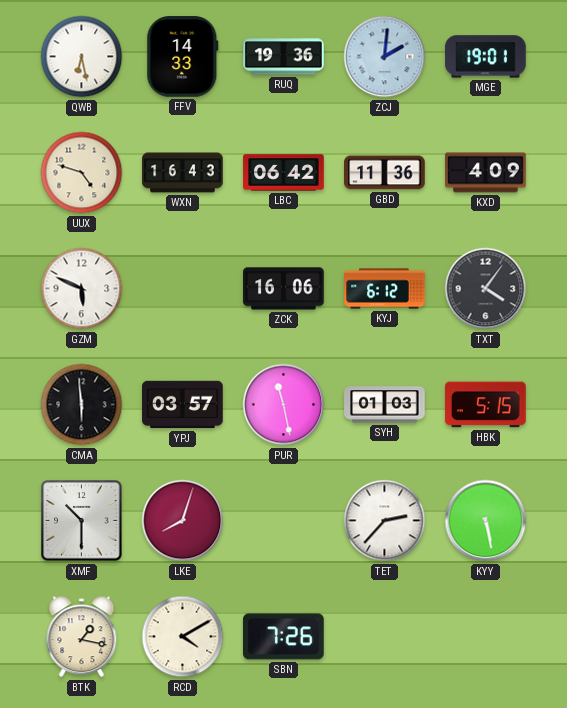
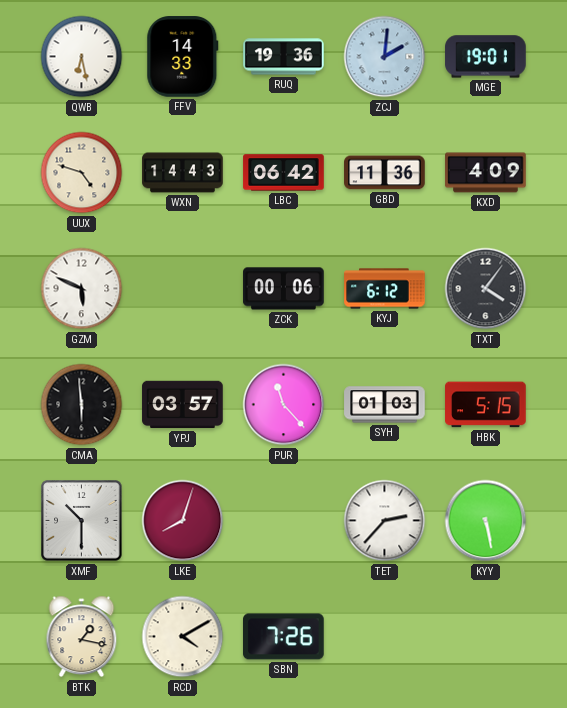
WXN: 16:43 -> 14:43 (183, 173)
ZCK: 16:06 -> 00:06 (284, 289)
PUR: 11:28 -> 11:23 (284, 405)
